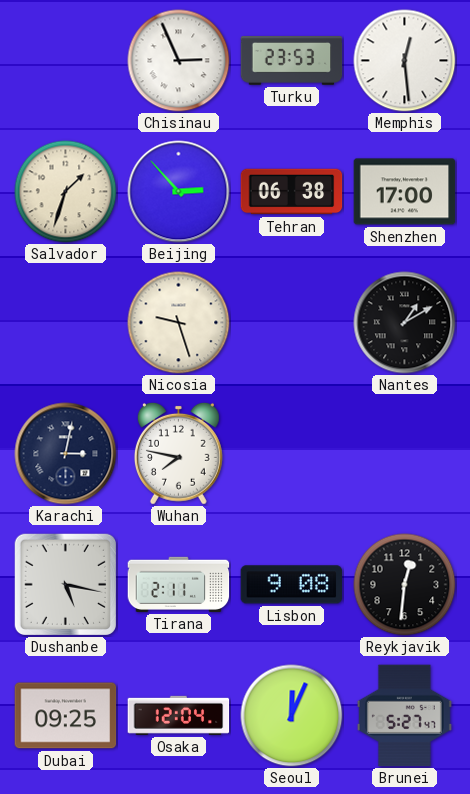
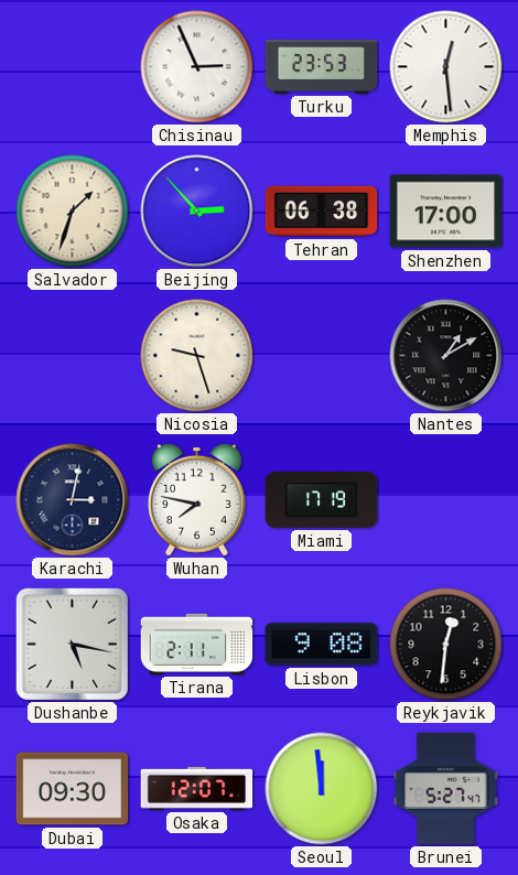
Miami: none -> 17:19 (322, 499)
Dubai: 09:25 -> 09:30 (73, 789)
Osaka: 12:04 -> 12:07 (197, 788)
Seoul: 12:04 -> 11:59 (322, 789)
